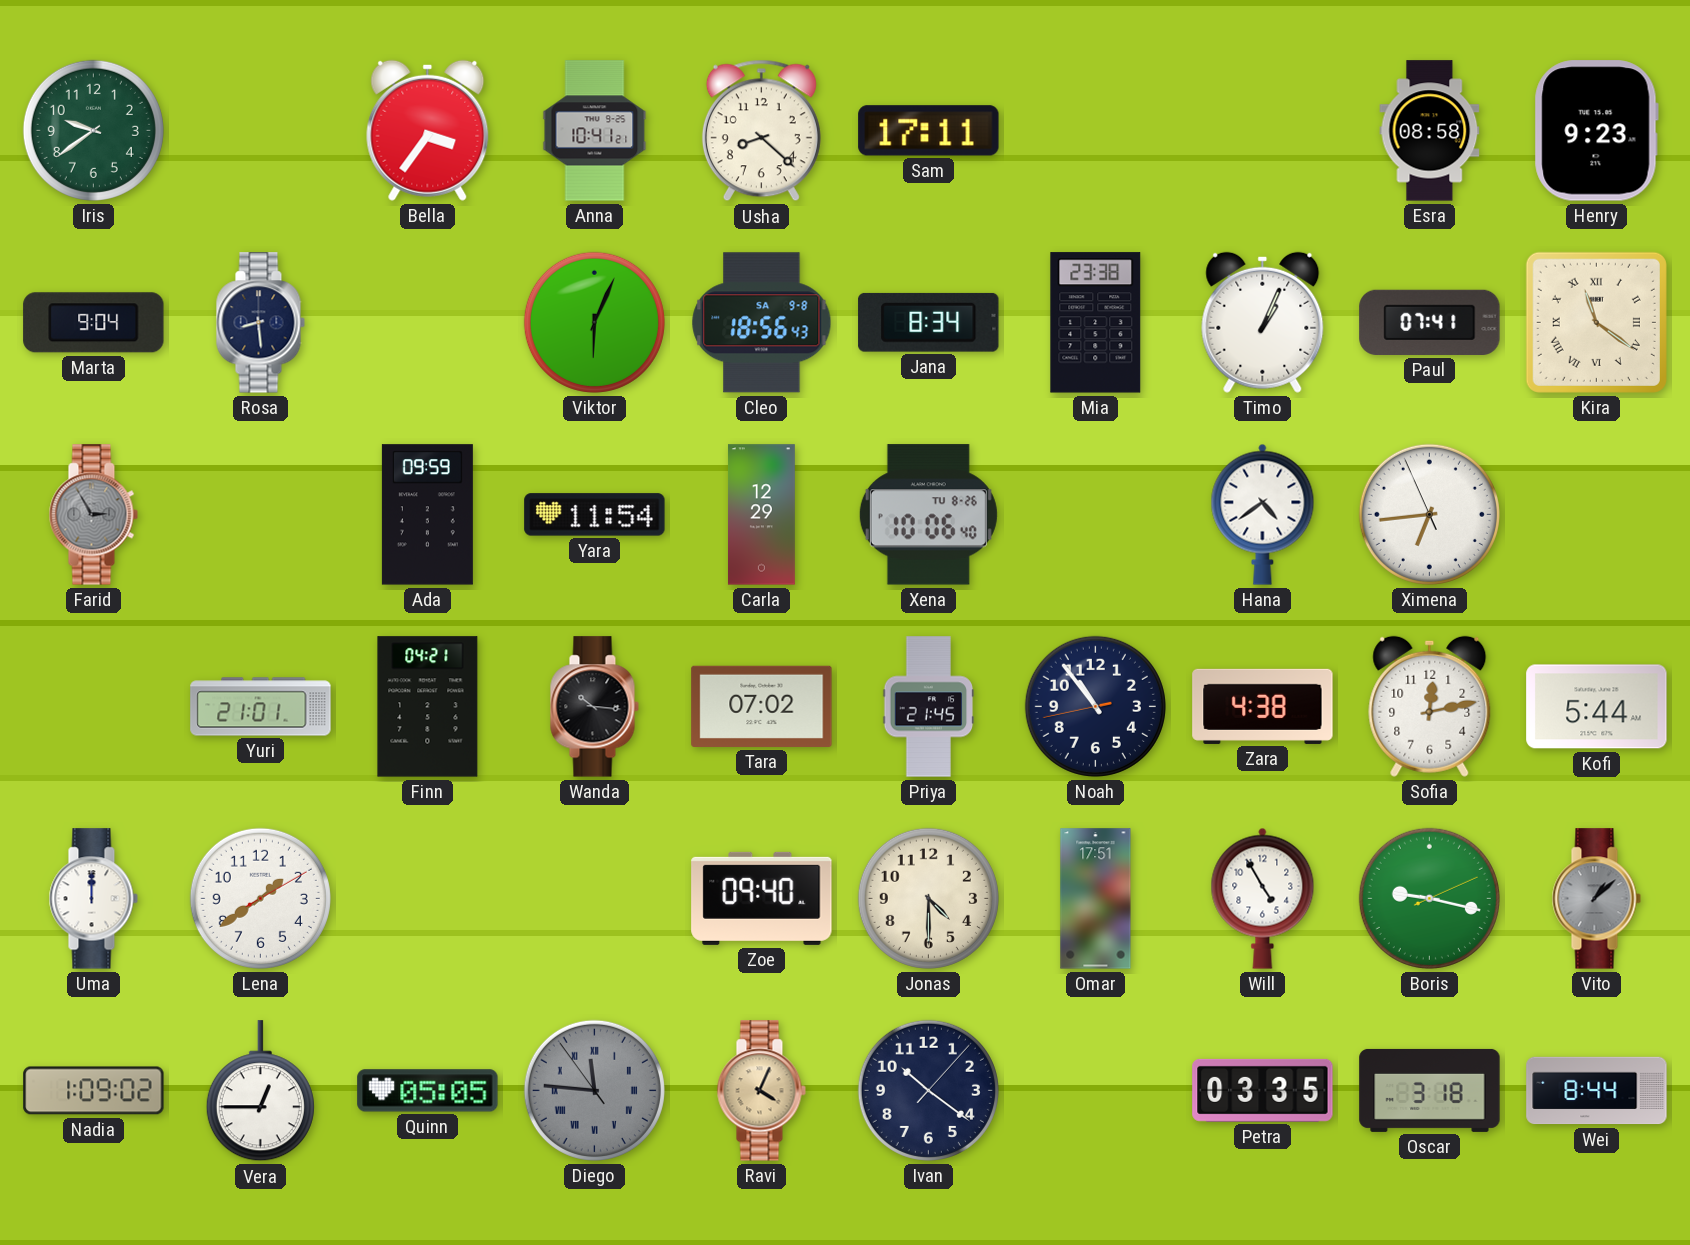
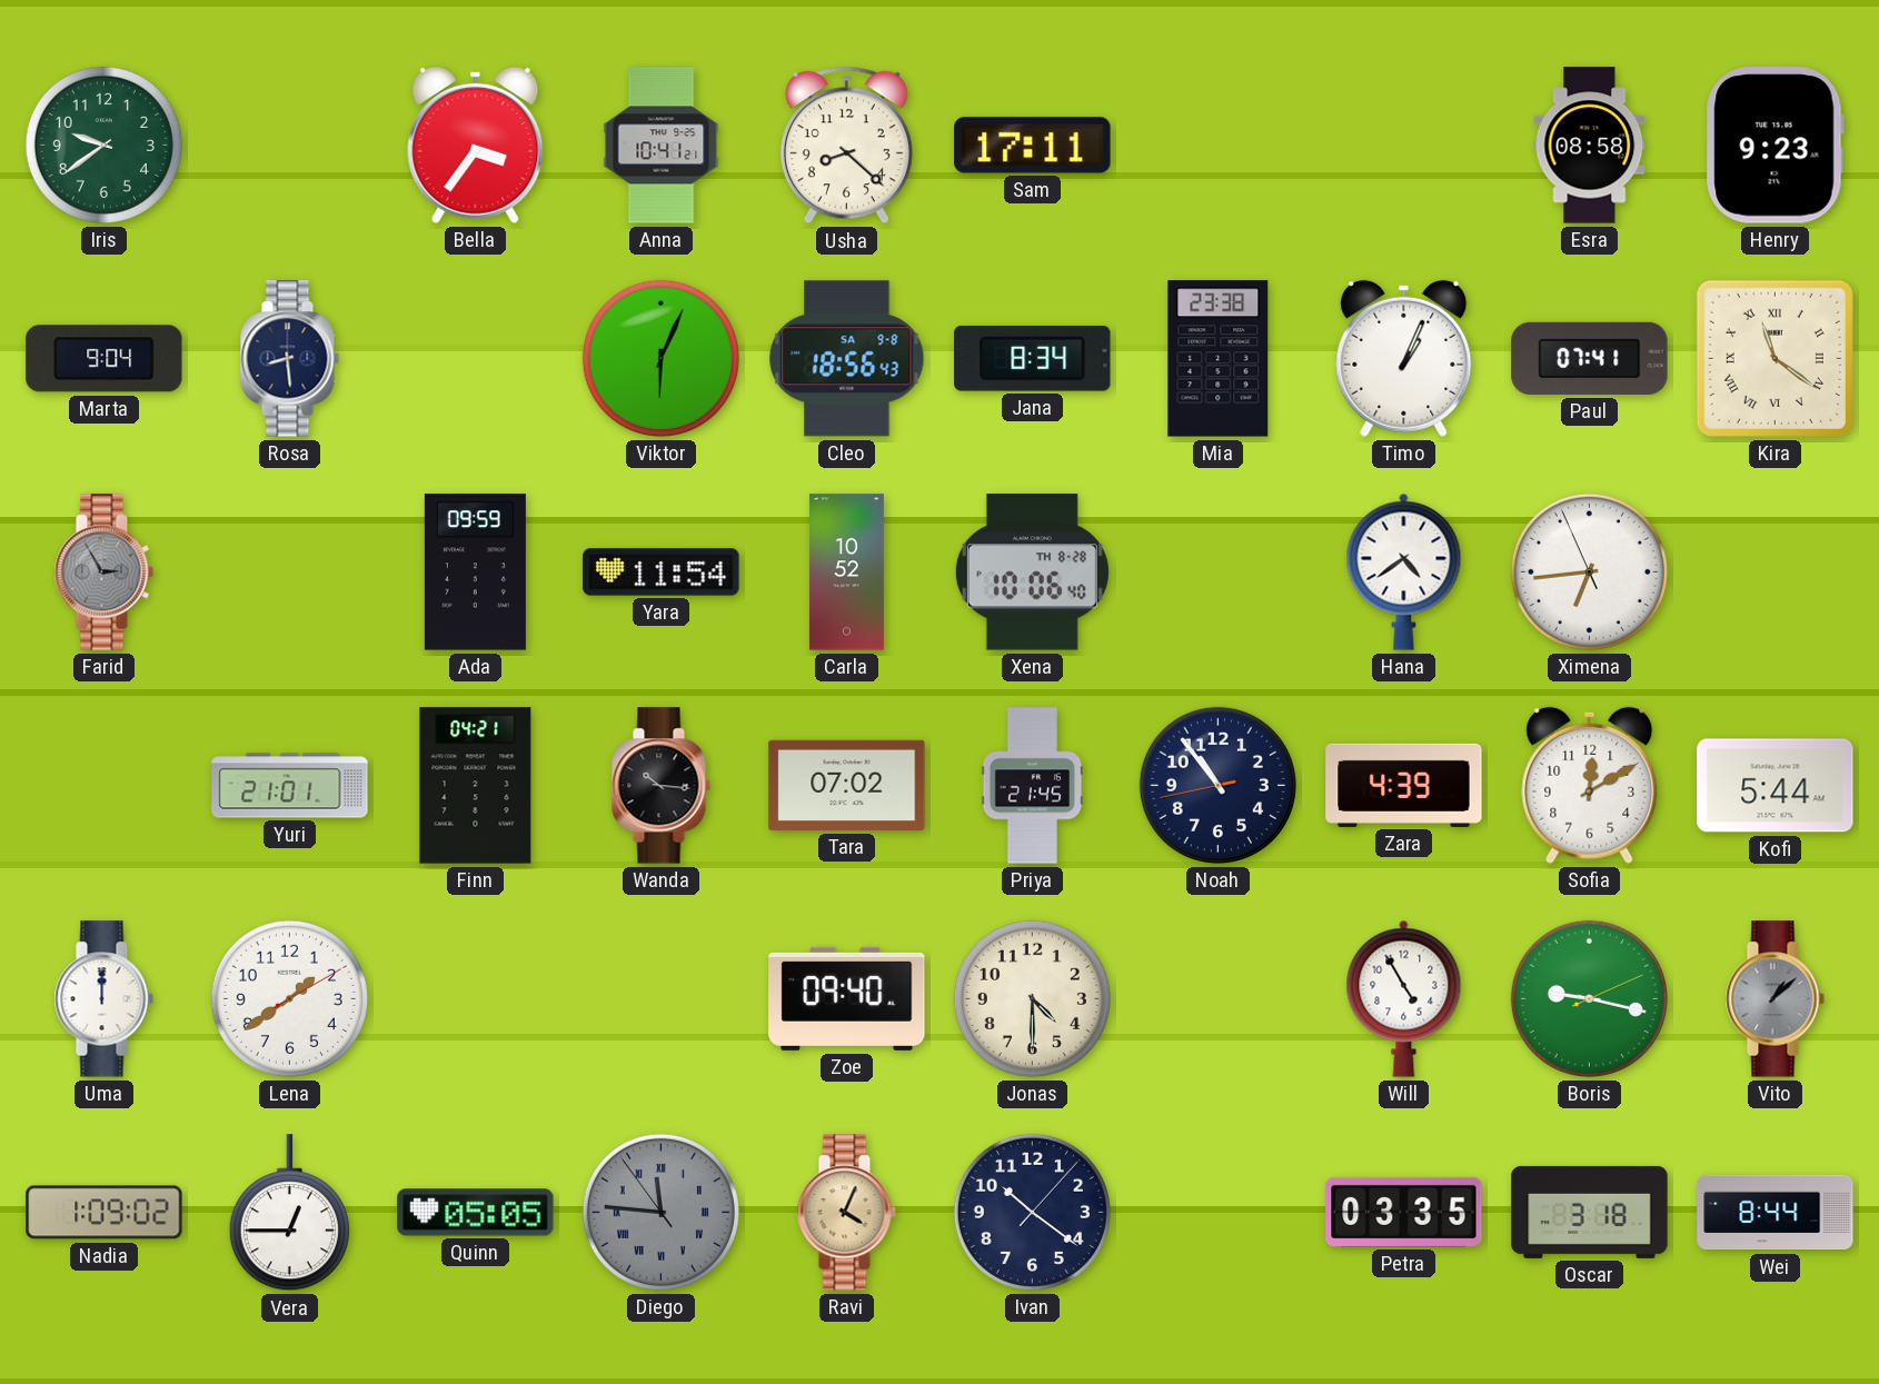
Carla: 12:29 -> 10:52 (846, 572)
Xena date: TU 8-26 -> TH 8-28 (1032, 572)
Zara: 4:38 -> 4:39 (1404, 785)
Sofia: 12:13 -> 12:10 (1590, 785)
Omar: 17:51 -> none (1096, 899)
